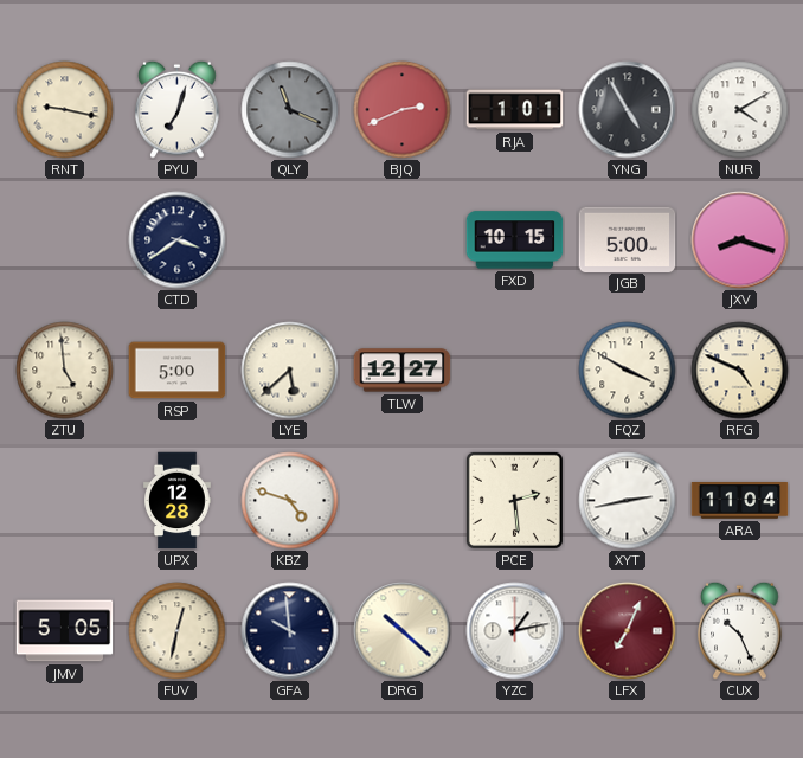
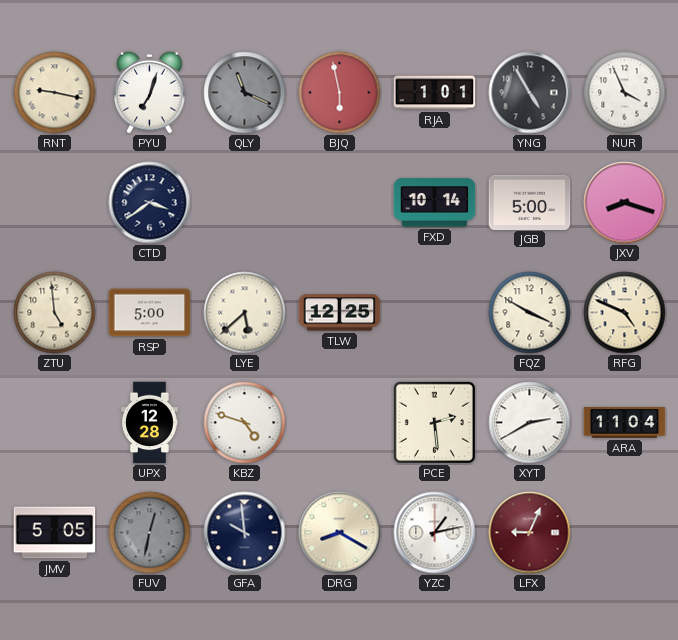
BJQ: 2:41 -> 5:58 (340, 93)
NUR: 4:10 -> 3:56 (625, 93)
FXD: 10:15 -> 10:14 (435, 203)
TLW: 12:27 -> 12:25 (340, 313)
XYT: 2:43 -> 2:40 (530, 423)
FUV dial: cream -> grey (150, 533)
DRG: 10:22 -> 8:20 (340, 533)
LFX: 7:04 -> 9:04 (530, 533)
CUX: 10:26 -> none (740, 630)
